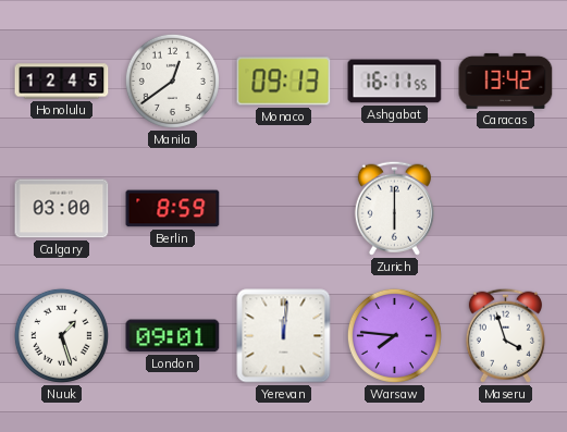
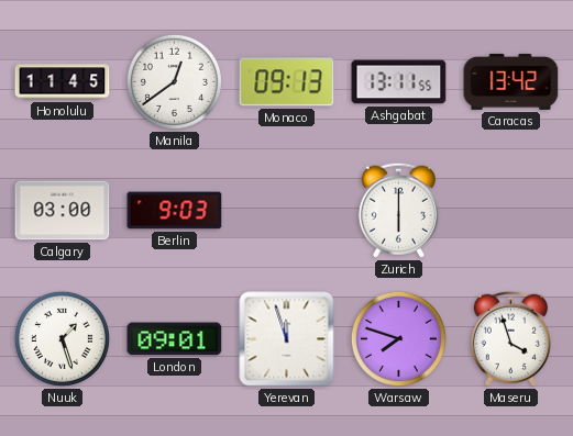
Honolulu: 12:45 -> 11:45 (63, 82)
Ashgabat: 16:11 -> 13:11 (399, 82)
Berlin: 8:59 -> 9:03 (175, 211)
Yerevan: 12:01 -> 11:57 (287, 339)
Warsaw: 7:46 -> 7:48 (398, 338)
